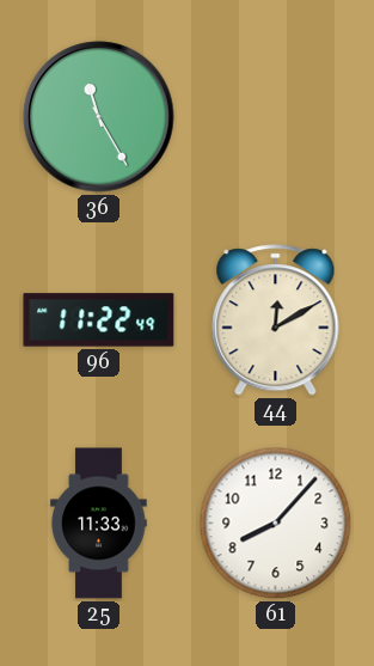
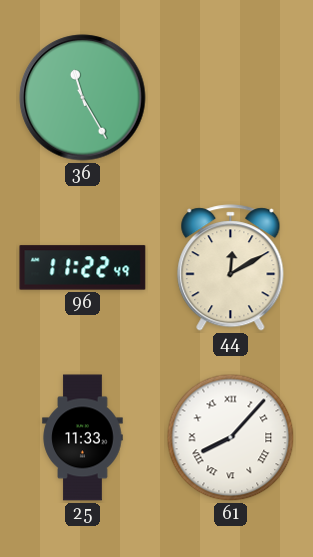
61 numerals: Arabic -> Roman (231, 438)
